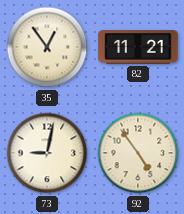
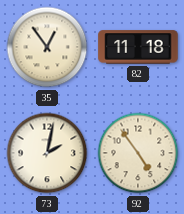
82: 11:21 -> 11:18 (138, 47)
73: 9:02 -> 2:02 (47, 153)
